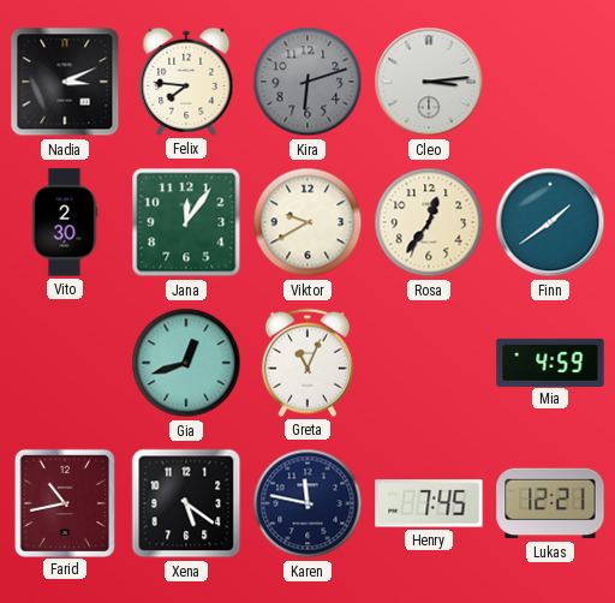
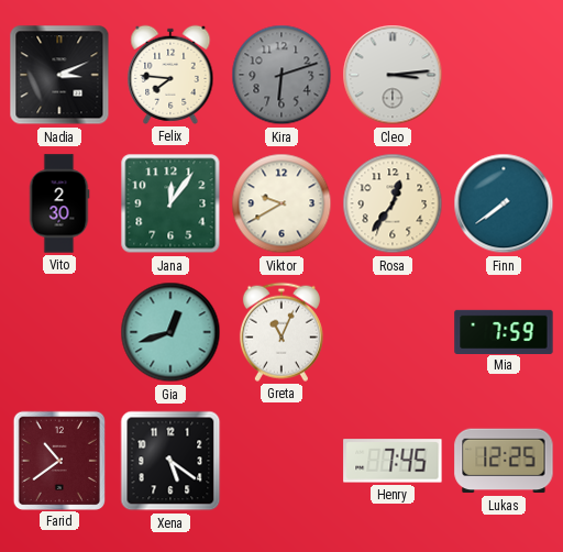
Finn: 1:39 -> 7:39 (504, 203)
Mia: 4:59 -> 7:59 (504, 331)
Farid: 10:43 -> 10:39 (58, 460)
Karen: 11:47 -> none (307, 503)
Lukas: 12:21 -> 12:25 (504, 461)
